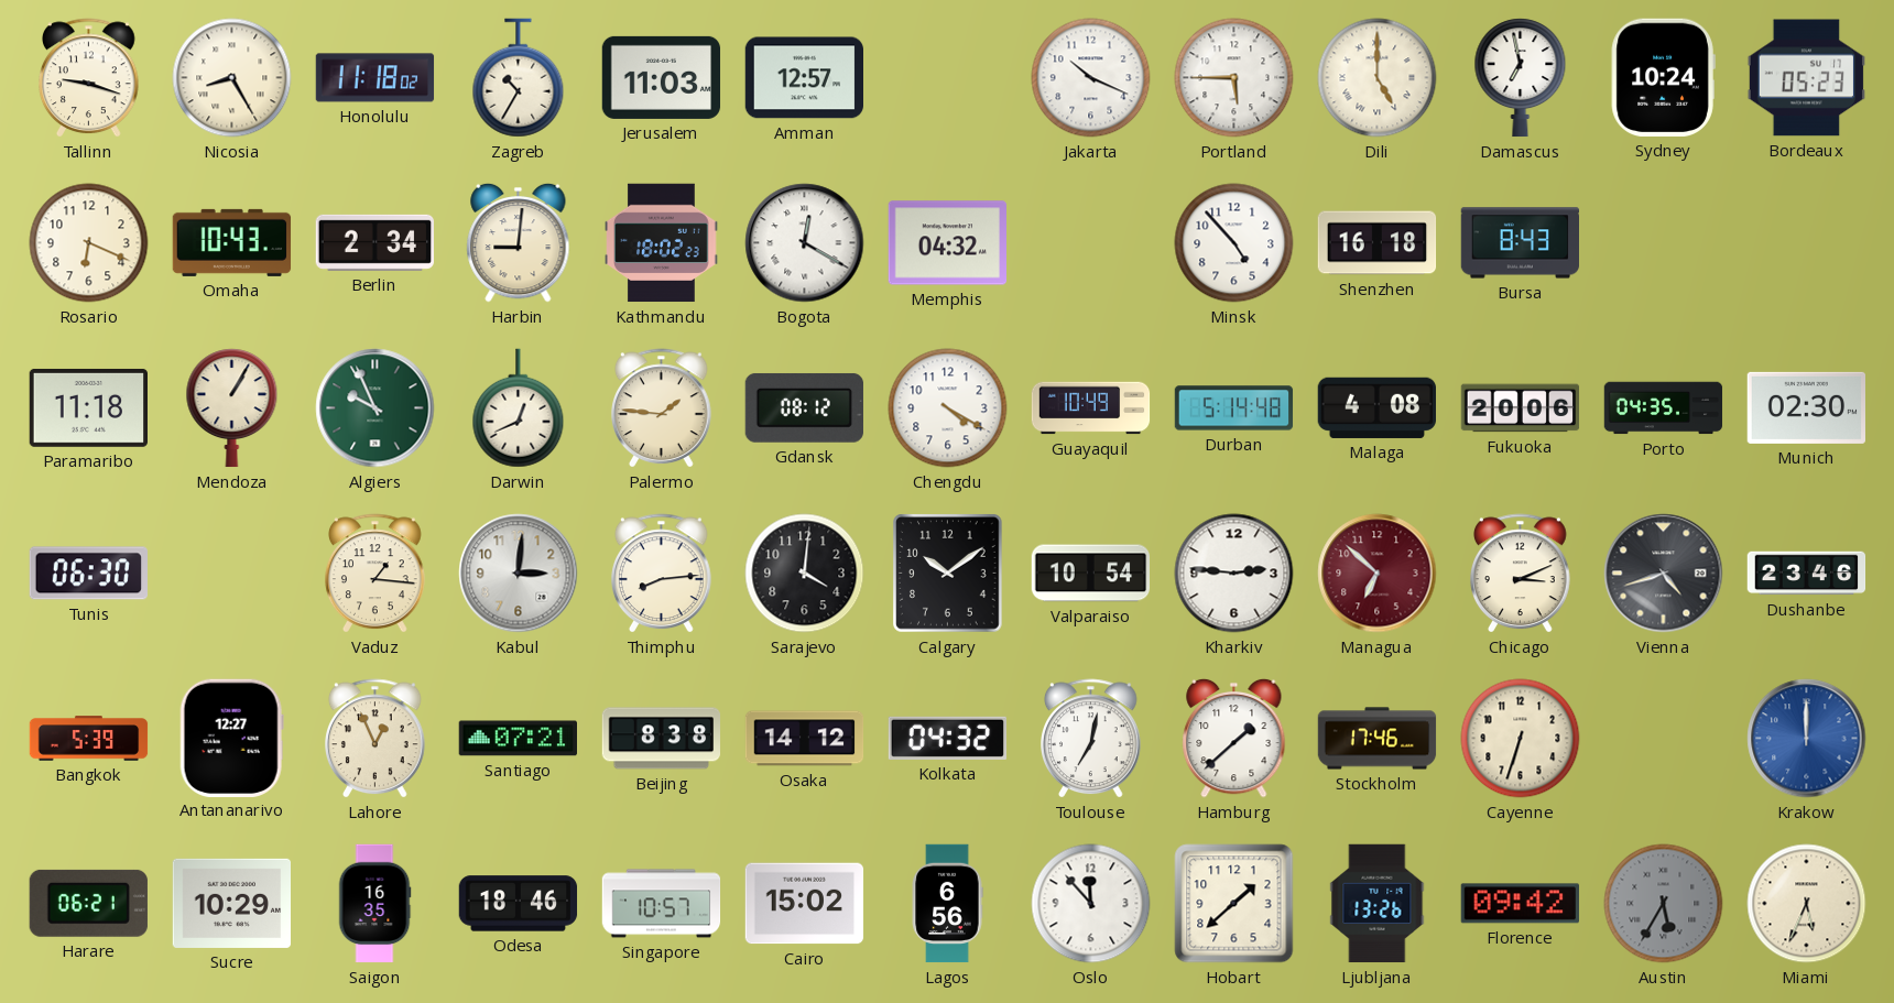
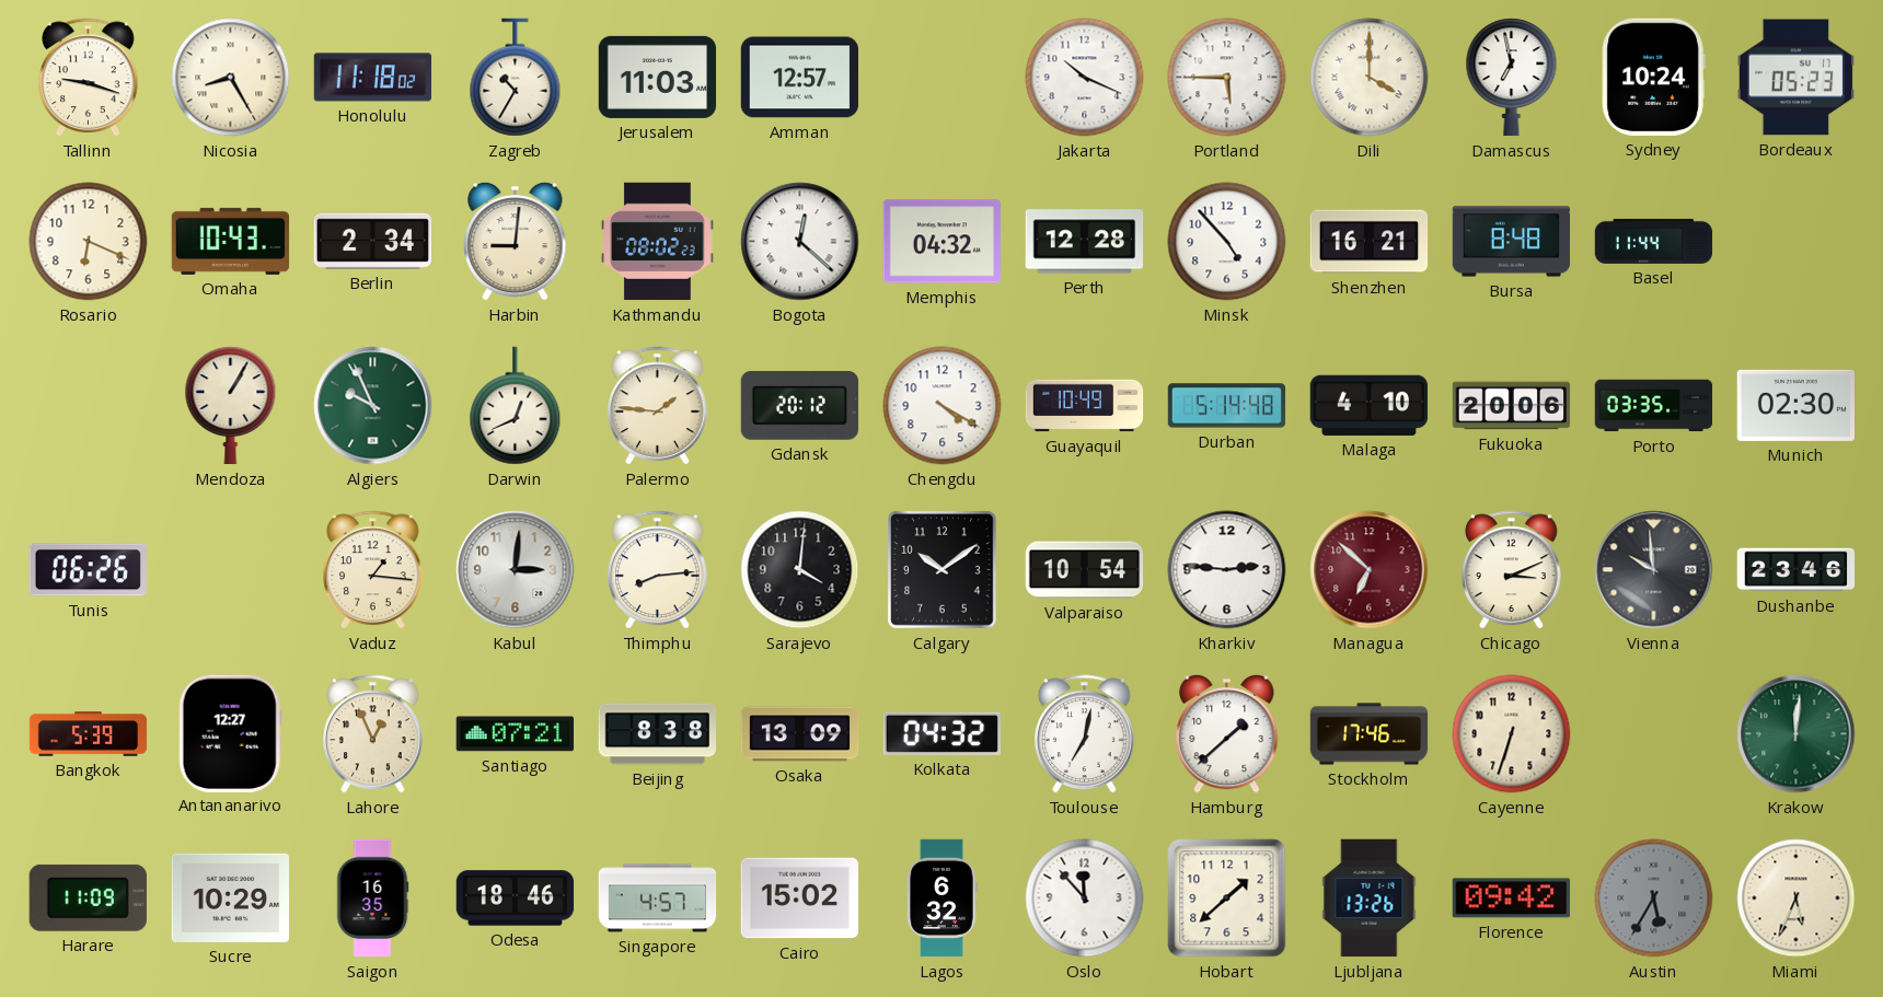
Dili: 5:00 -> 4:00 (1370, 78)
Kathmandu: 18:02 -> 08:02 (658, 242)
Bogota: 12:20 -> 12:22 (800, 242)
Perth: none -> 12:28 (1085, 242)
Shenzhen: 16:18 -> 16:21 (1370, 242)
Bursa: 8:43 -> 8:48 (1511, 242)
Basel: none -> 11:44 (1654, 241)
Paramaribo: 11:18 -> none (88, 407)
Gdansk: 08:12 -> 20:12 (799, 405)
Malaga: 4:08 -> 4:10 (1368, 405)
Porto: 04:35 -> 03:35 (1654, 406)
Tunis: 06:30 -> 06:26 (88, 570)
Vienna: 4:42 -> 9:59 (1654, 570)
Osaka: 14:12 -> 13:09 (800, 734)
Krakow: 12:00 -> 12:01 (1797, 734)
Krakow dial: blue -> green (1797, 734)
Harare: 06:21 -> 11:09 (88, 897)
Singapore: 10:57 -> 4:57 (658, 899)
Lagos: 6:56 -> 6:32 (941, 899)
